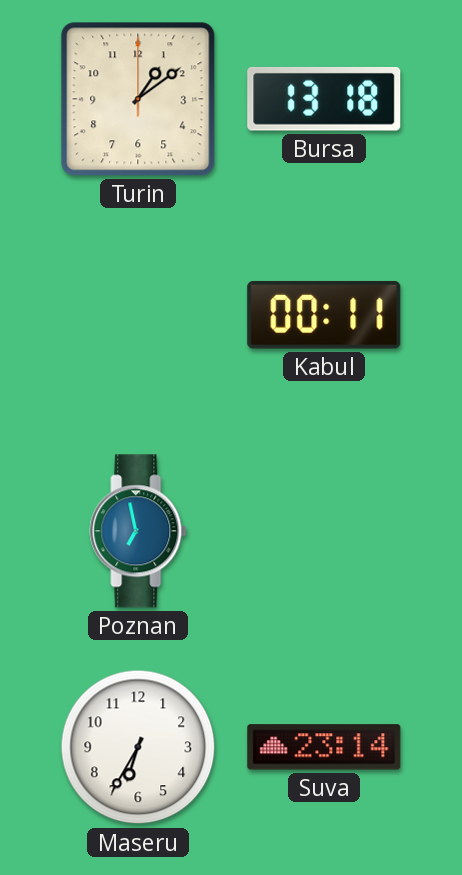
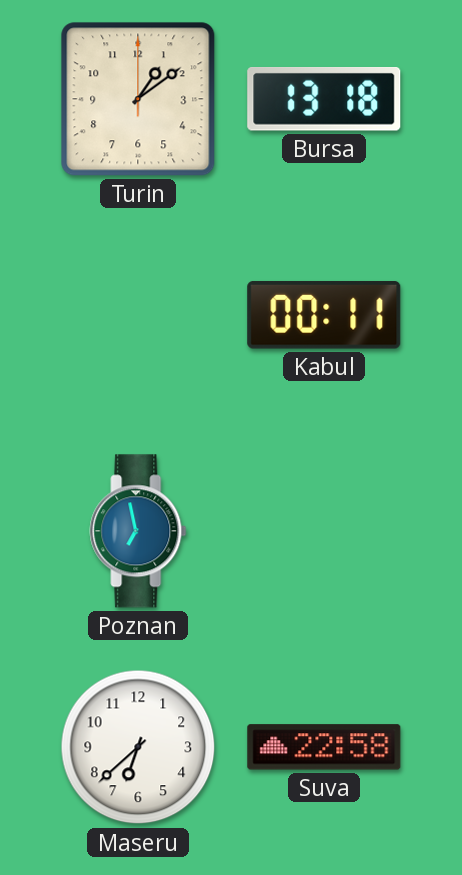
Maseru: 6:35 -> 6:38 (138, 747)
Suva: 23:14 -> 22:58 (324, 747)
